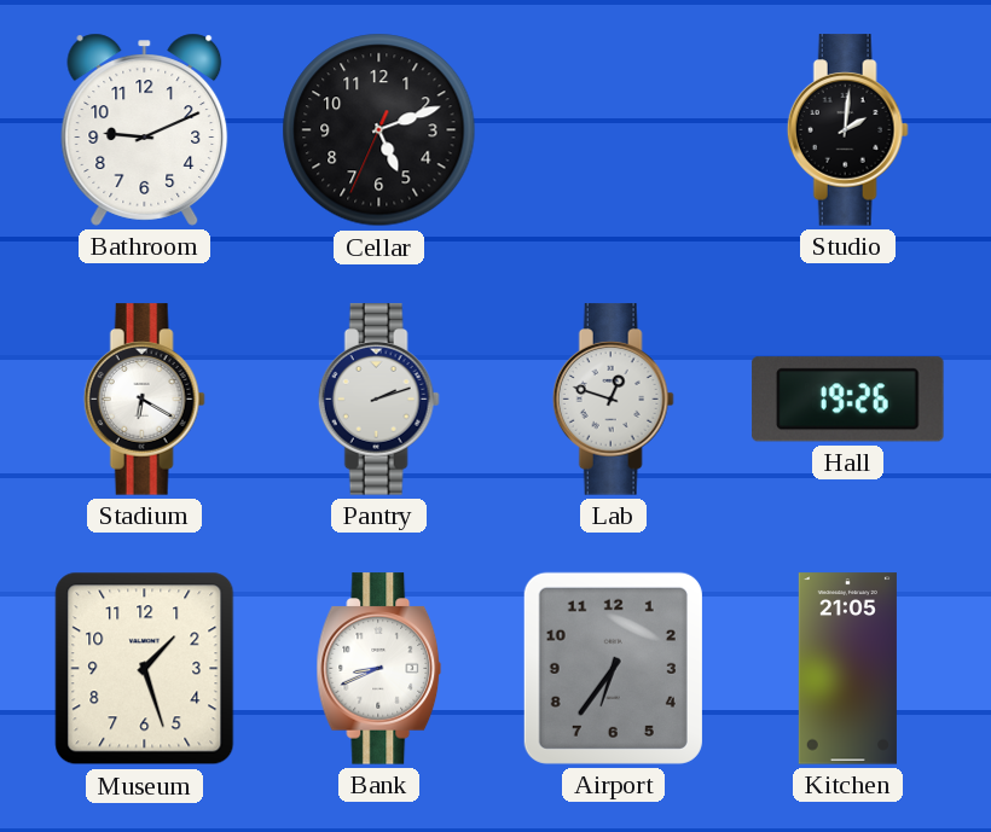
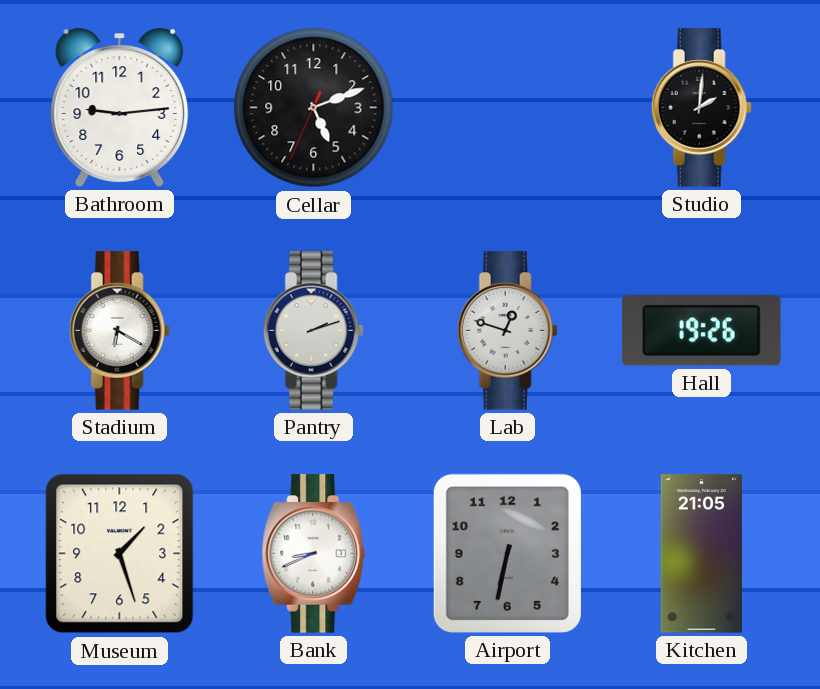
Bathroom: 9:11 -> 9:14 (120, 107)
Airport: 6:36 -> 6:32 (507, 553)
